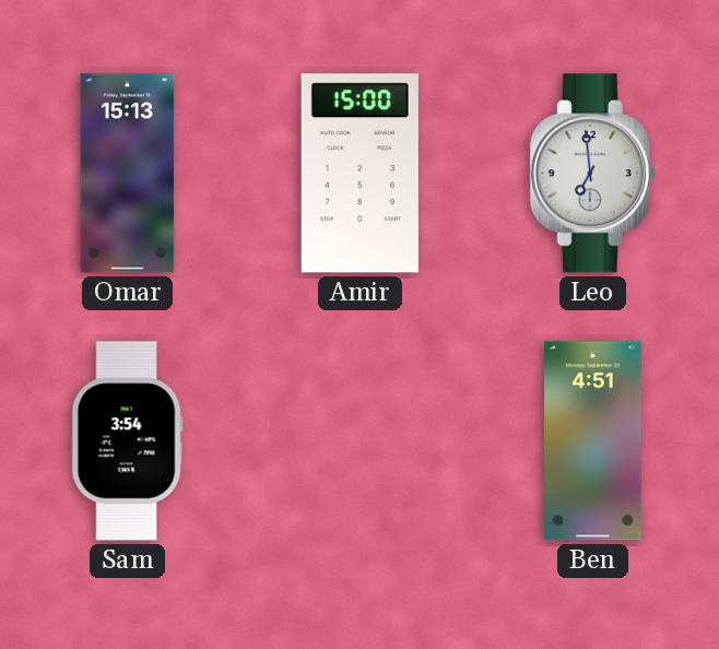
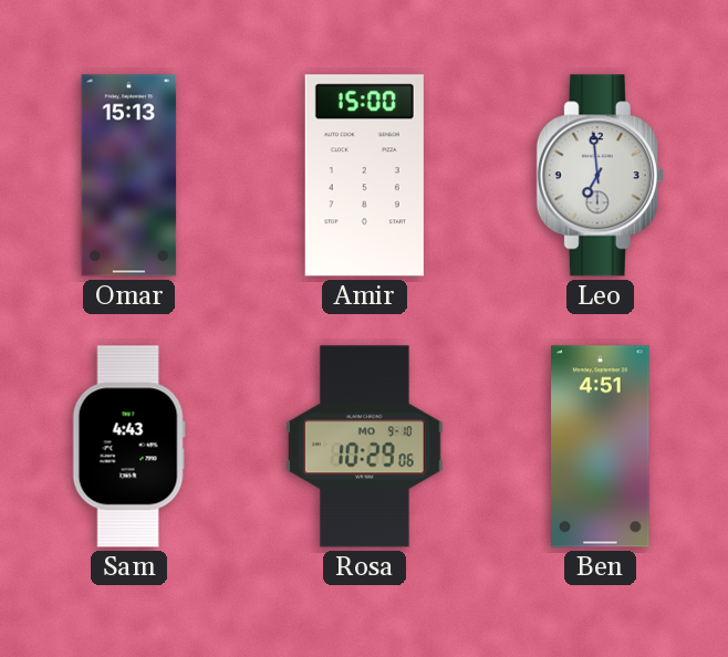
Sam: 3:54 -> 4:43 (128, 447)
Rosa: none -> 10:29 (365, 447)
